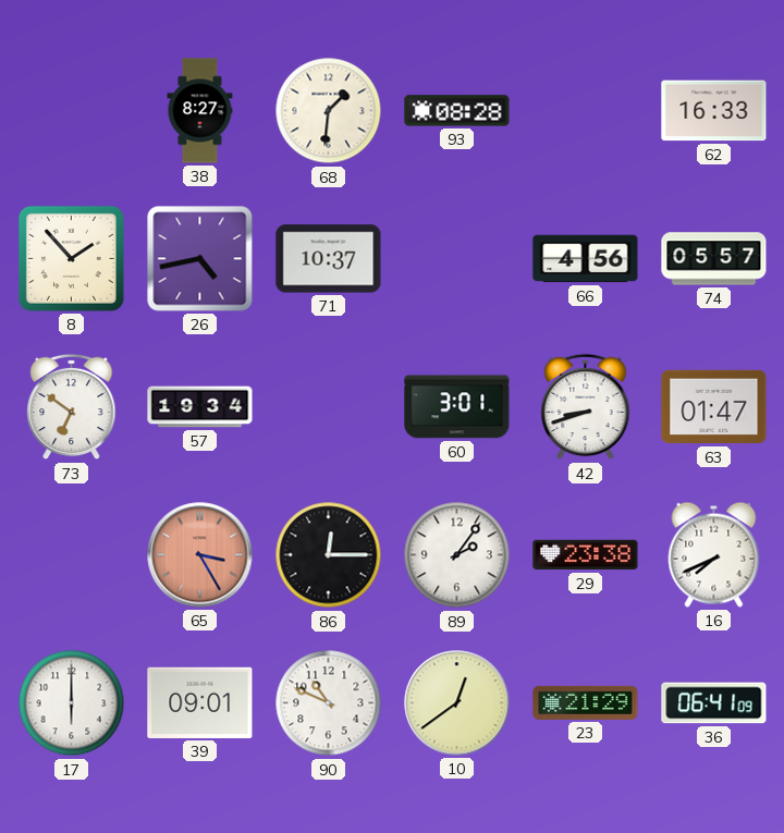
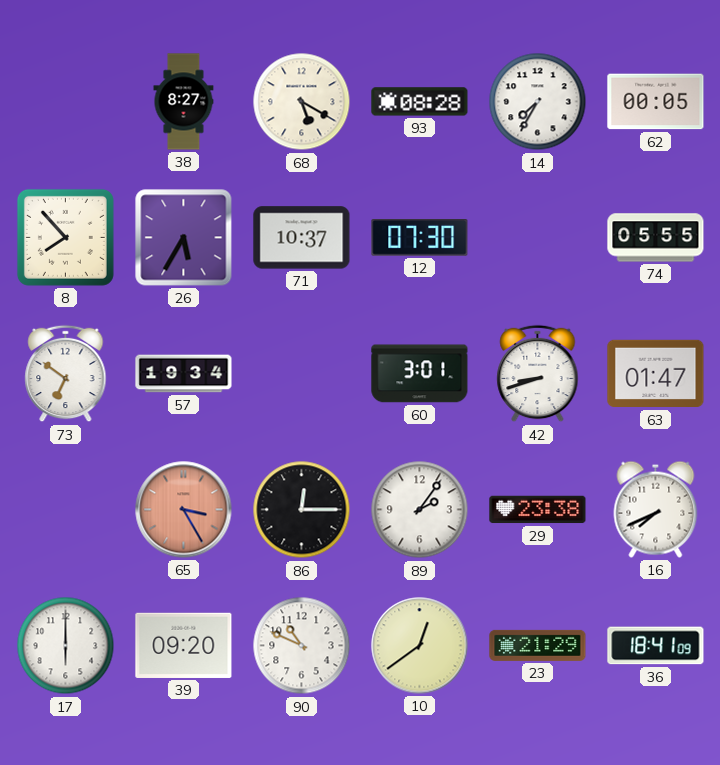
68: 1:31 -> 5:20 (302, 102)
14: none -> 7:35 (538, 102)
62: 16:33 -> 00:05 (656, 102)
8: 1:53 -> 7:53 (65, 237)
26: 4:43 -> 5:35 (184, 238)
12: none -> 07:30 (420, 238)
66: 4:56 -> none (586, 259)
74: 05:57 -> 05:55 (656, 238)
39: 09:01 -> 09:20 (184, 645)
36: 06:41 -> 18:41 (656, 646)
